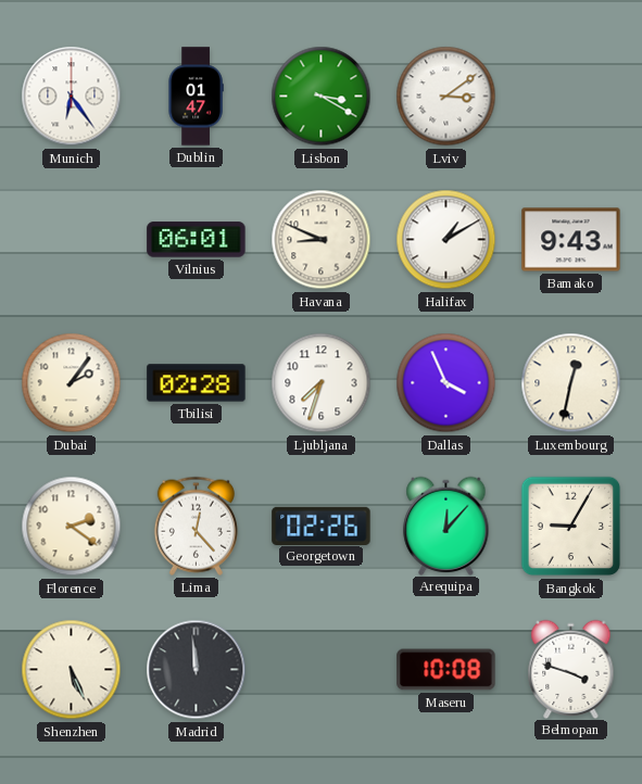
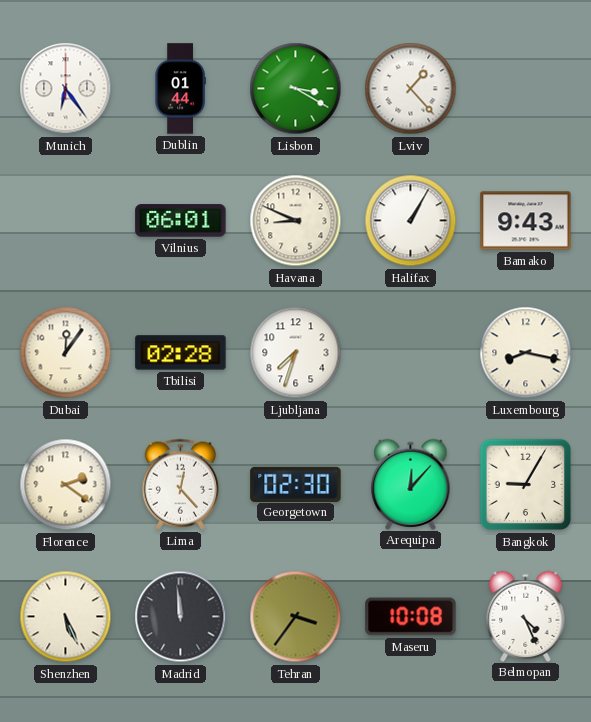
Dublin: 01:47 -> 01:44 (180, 89)
Lviv: 3:09 -> 1:23 (411, 89)
Halifax: 1:10 -> 1:05 (411, 221)
Dubai: 2:06 -> 12:06 (66, 353)
Dallas: 3:56 -> none (446, 383)
Luxembourg: 12:32 -> 8:17 (526, 353)
Georgetown: 02:26 -> 02:30 (296, 484)
Tehran: none -> 3:36 (296, 617)
Belmopan: 3:48 -> 4:26 (526, 616)
